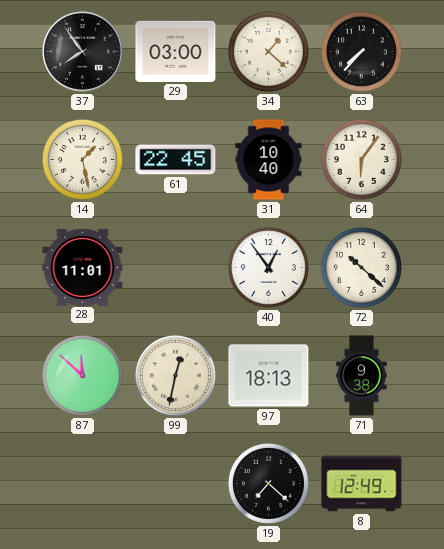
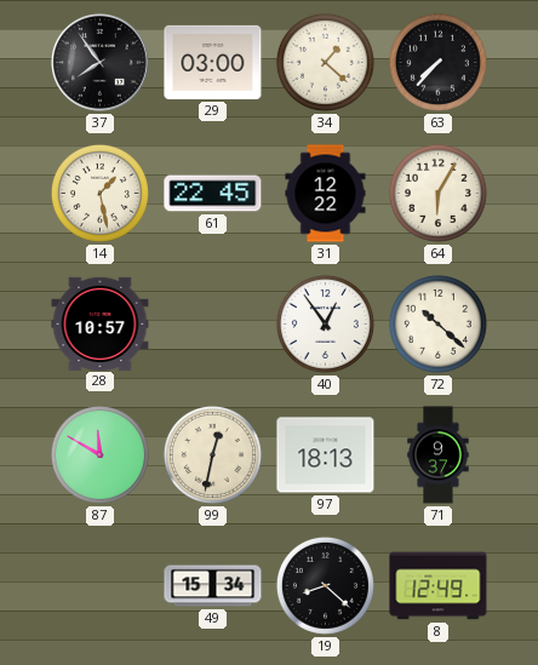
31: 10:40 -> 12:22 (326, 194)
64: 6:06 -> 6:05 (437, 193)
28: 11:01 -> 10:57 (101, 323)
87: 11:52 -> 11:50 (99, 454)
71: 9:38 -> 9:37 (439, 455)
49: none -> 15:34 (213, 586)
19: 7:22 -> 8:22 (325, 585)
